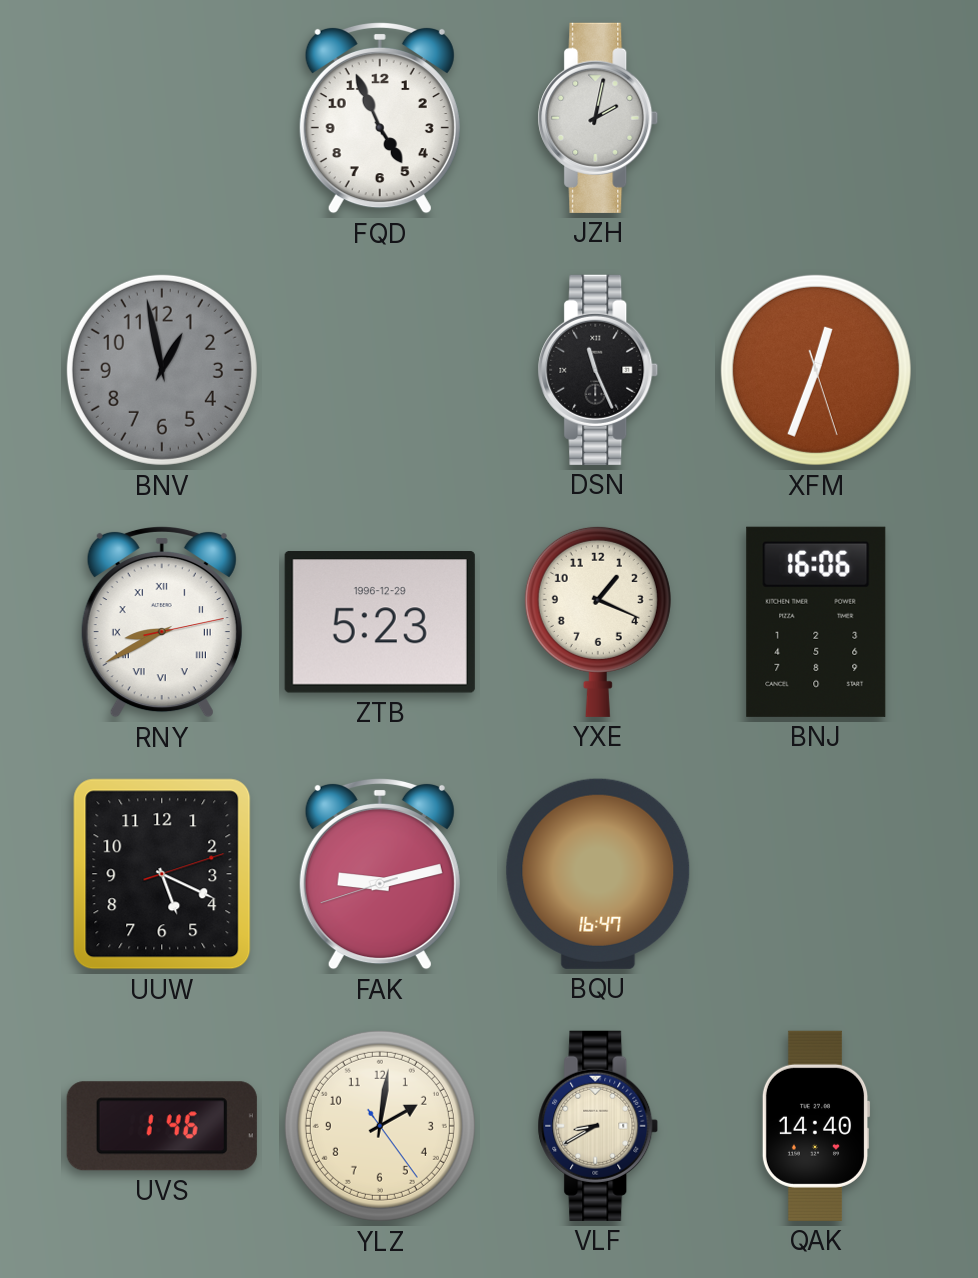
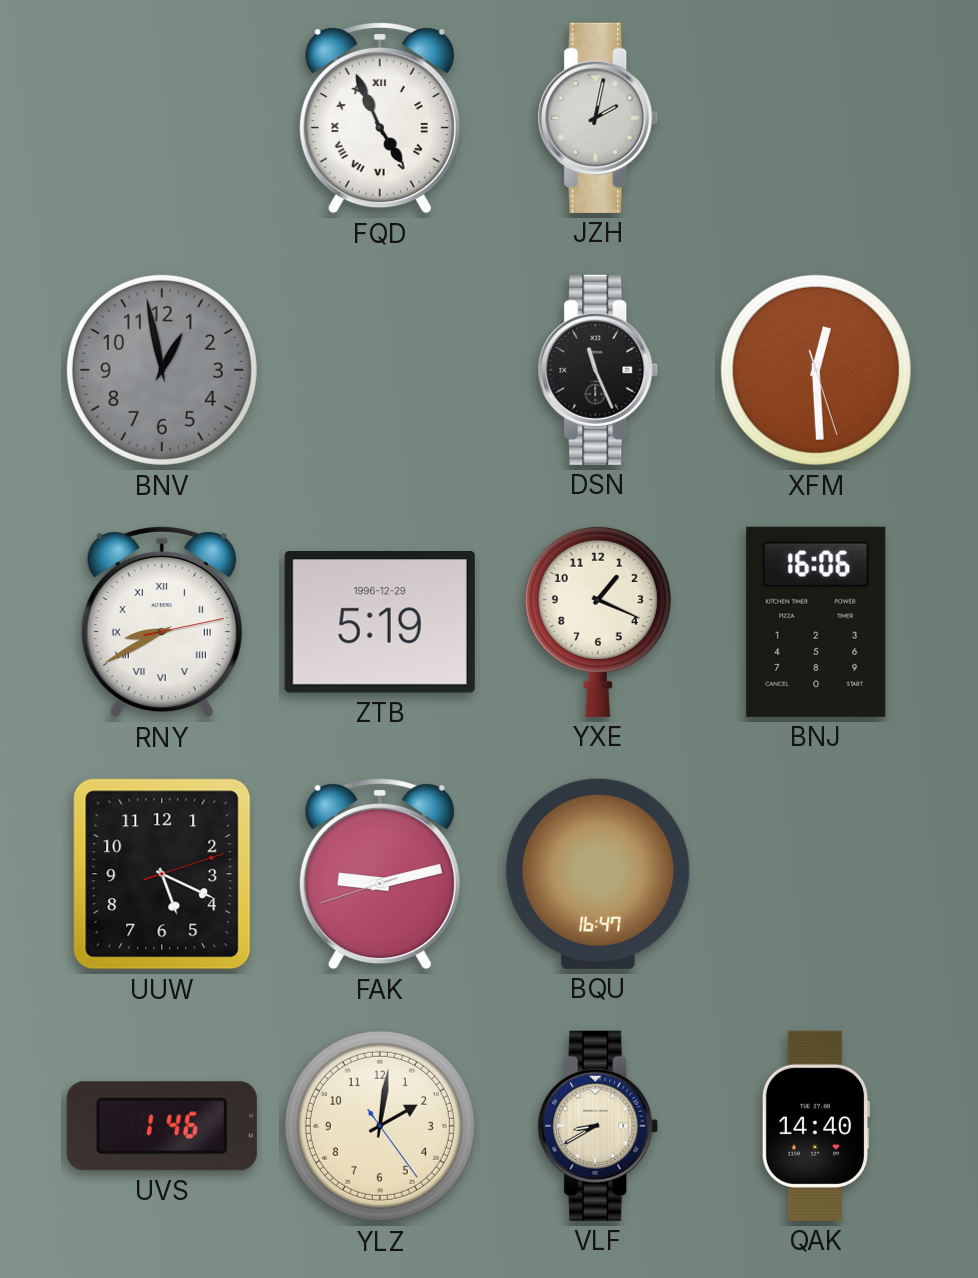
FQD numerals: Arabic -> Roman (380, 118)
XFM: 12:33 -> 12:29 (816, 370)
ZTB: 5:23 -> 5:19 (380, 623)
